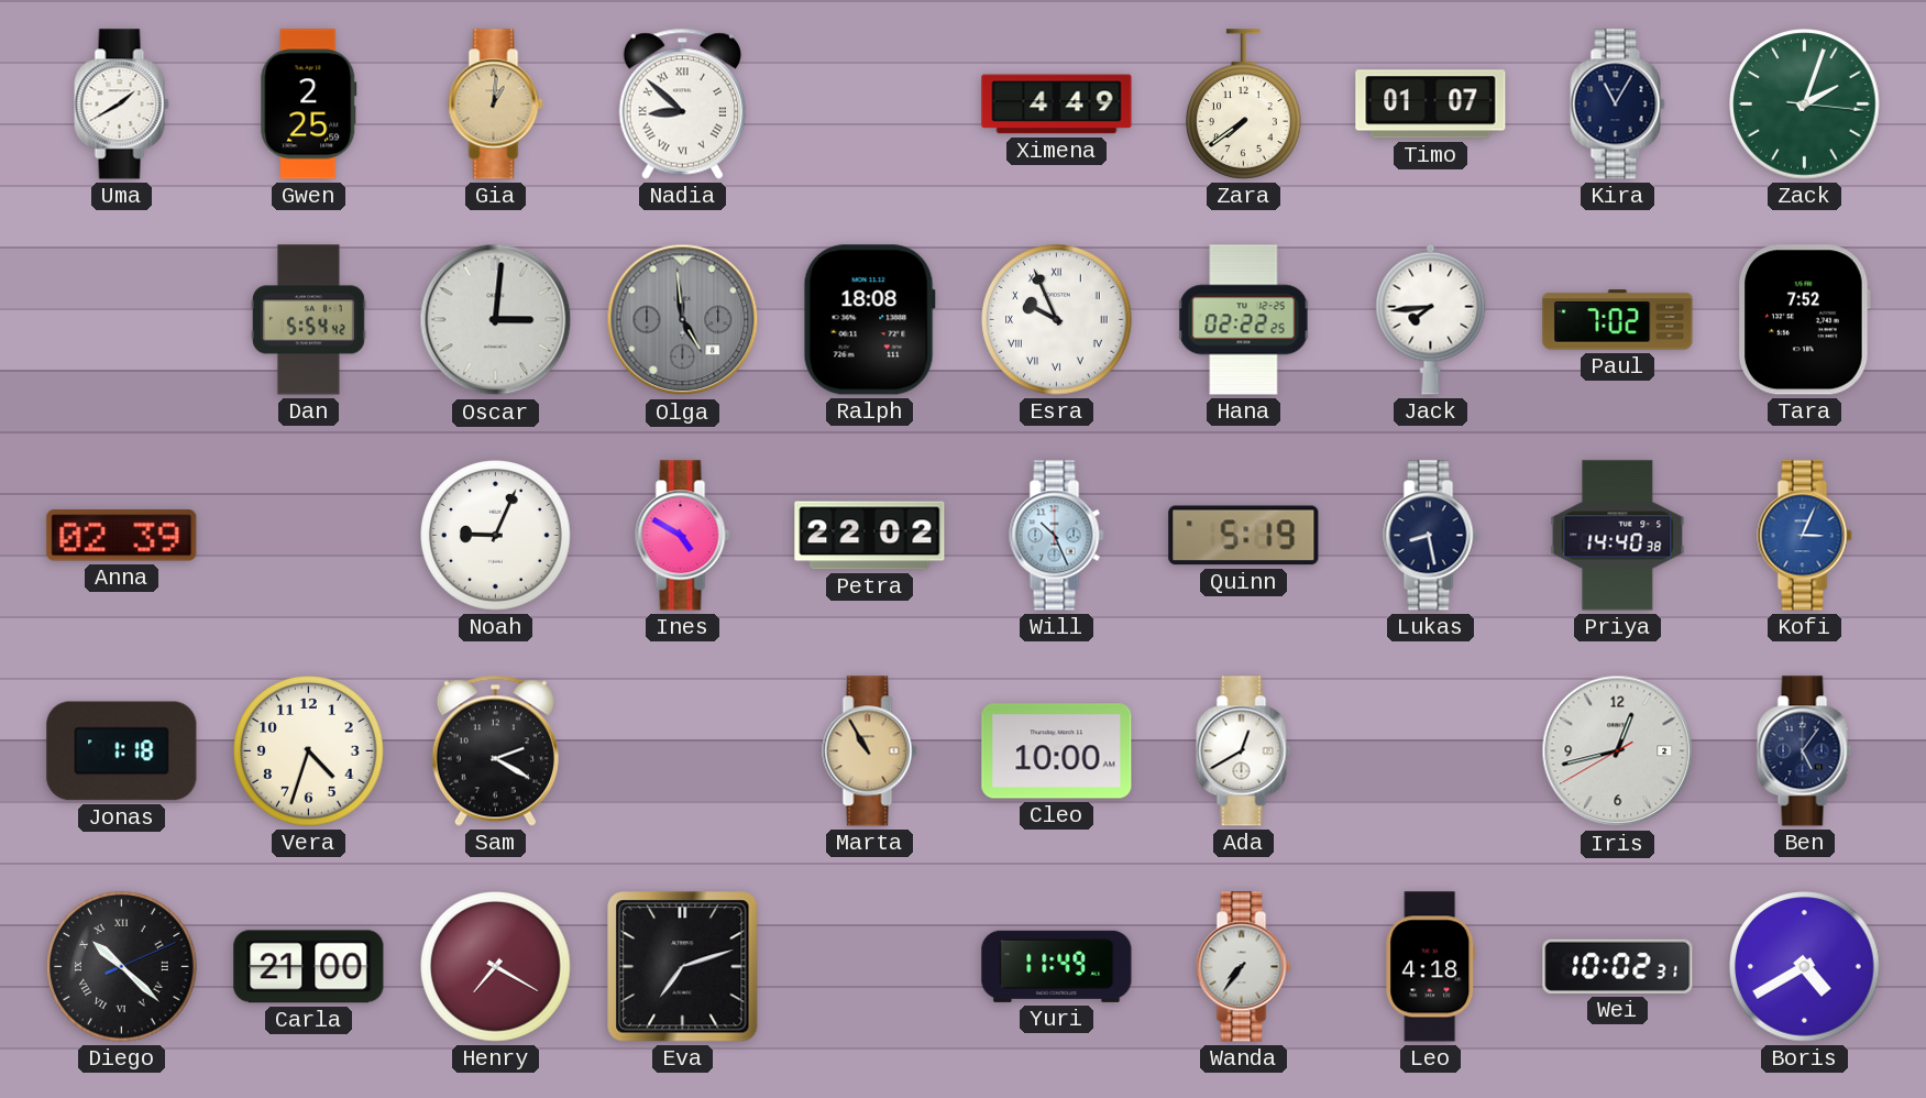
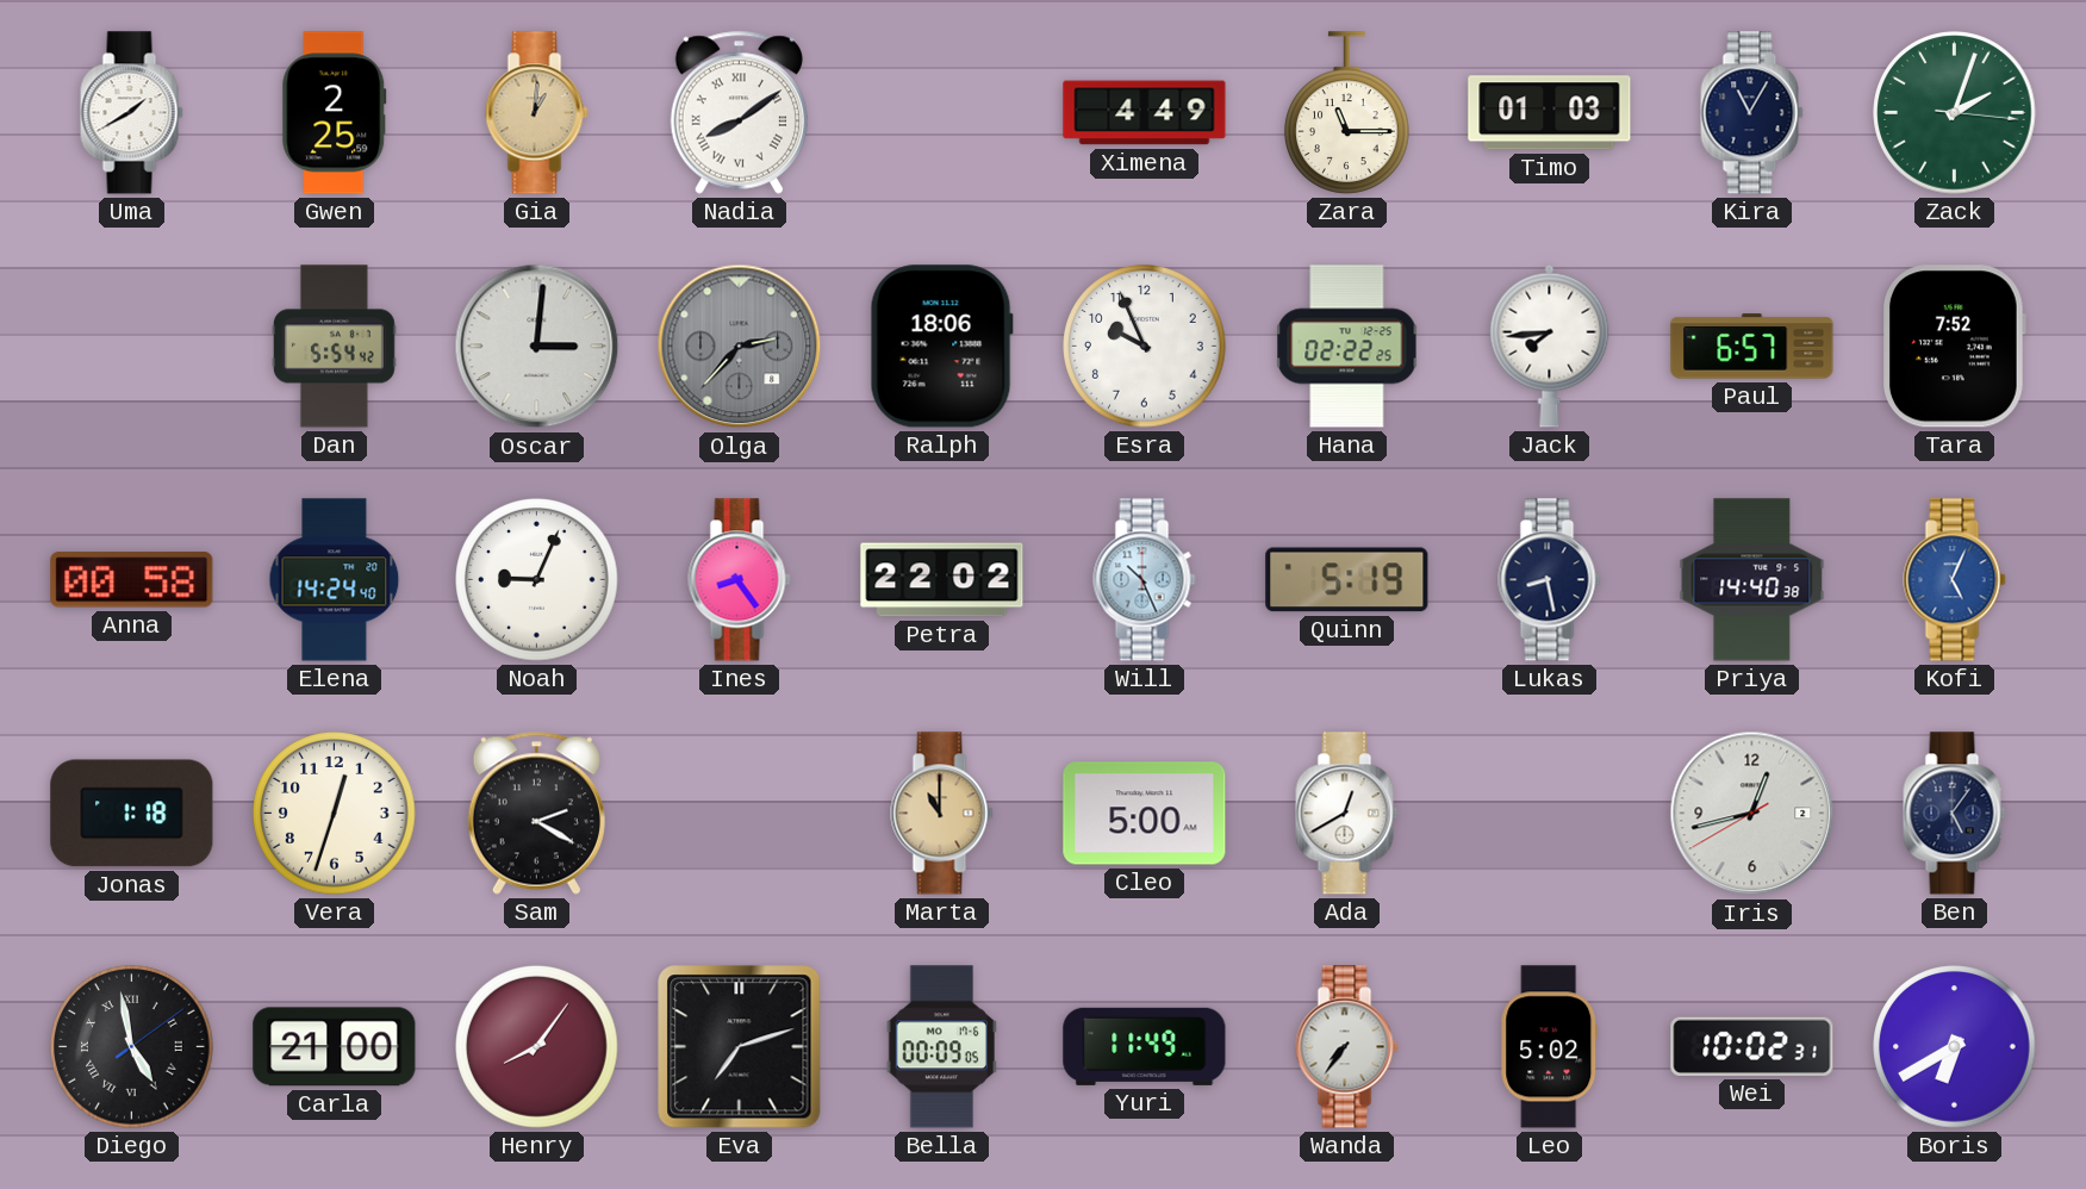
Nadia: 8:52 -> 8:09 (739, 112)
Zara: 7:39 -> 11:15 (1347, 113)
Timo: 01:07 -> 01:03 (1550, 113)
Olga: 4:59 -> 2:37 (740, 347)
Ralph: 18:08 -> 18:06 (941, 347)
Esra numerals: Roman -> Arabic (1145, 347)
Paul: 7:02 -> 6:57 (1752, 347)
Anna: 02:39 -> 00:58 (132, 580)
Elena: none -> 14:24 (335, 580)
Ines: 4:50 -> 8:24 (740, 580)
Kofi: 3:04 -> 5:04 (1955, 580)
Vera: 4:33 -> 12:33 (335, 814)
Marta: 10:55 -> 11:00 (942, 814)
Cleo: 10:00 -> 5:00 (1145, 814)
Diego: 10:22 -> 4:58 (132, 1047)
Henry: 7:20 -> 8:06 (537, 1047)
Bella: none -> 00:09 (941, 1047)
Leo: 4:18 -> 5:02 (1550, 1047)
Boris: 4:40 -> 6:40 (1955, 1047)
